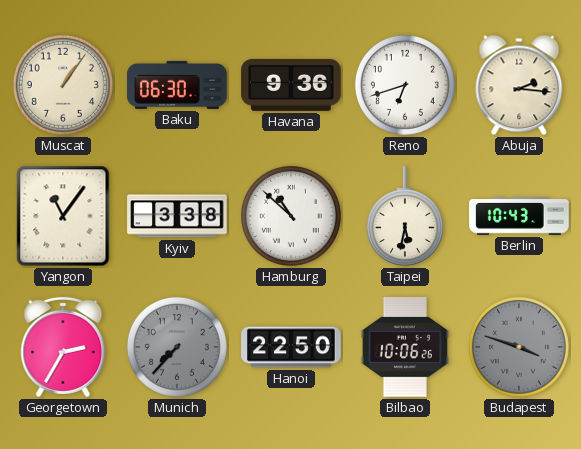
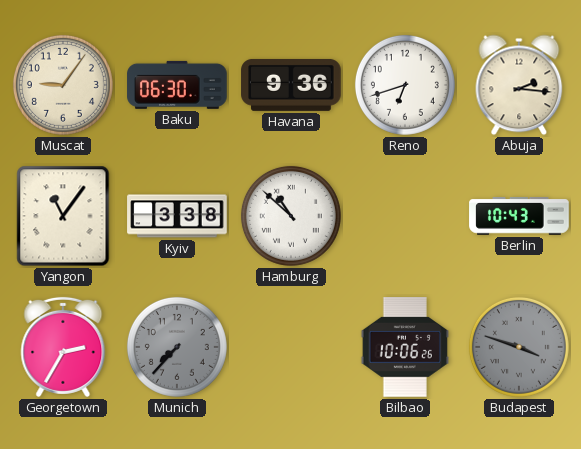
Muscat: 1:06 -> 9:06 (63, 85)
Taipei: 5:32 -> none (405, 216)
Hanoi: 22:50 -> none (291, 347)
